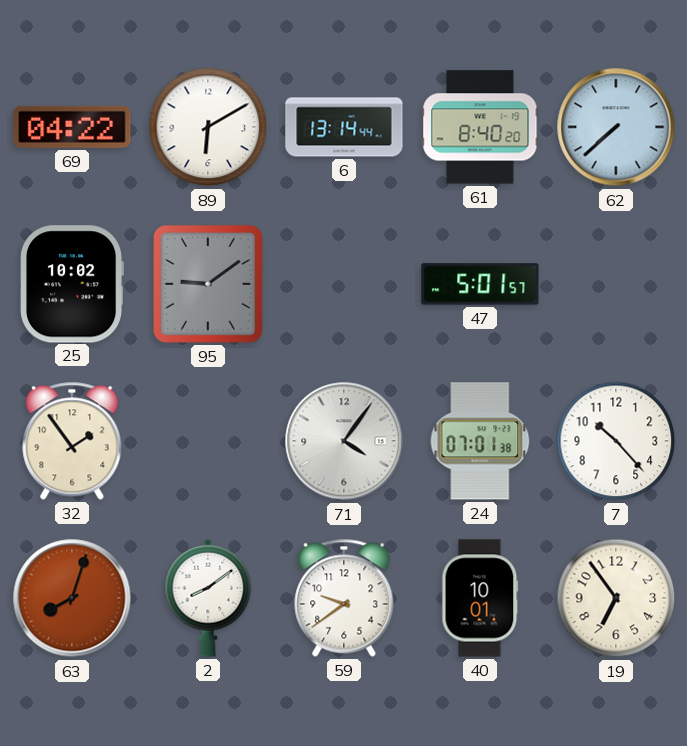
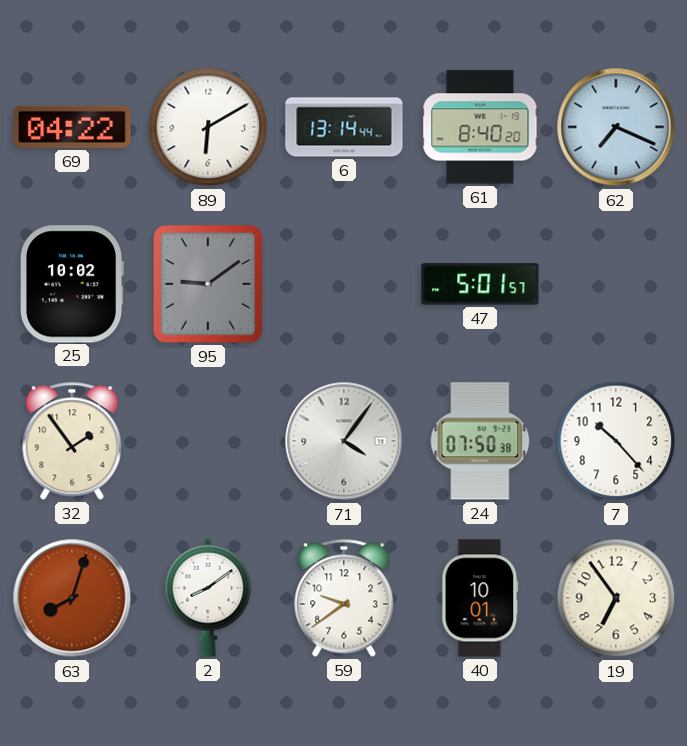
62: 7:38 -> 7:19 (616, 127)
24: 07:01 -> 07:50 (480, 441)
